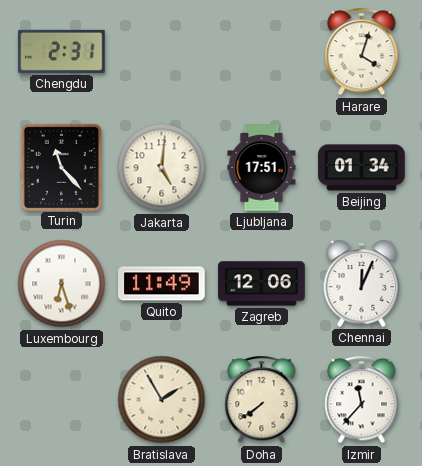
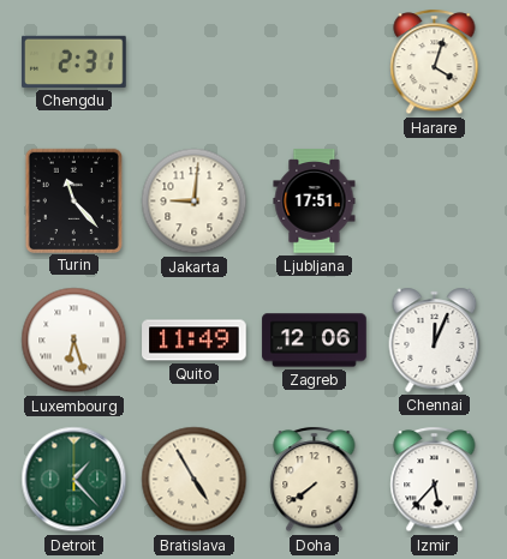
Jakarta: 5:01 -> 9:01 (195, 202)
Beijing: 01:34 -> none (362, 168)
Detroit: none -> 1:23 (74, 480)
Bratislava: 1:55 -> 4:55 (195, 480)
Izmir: 11:37 -> 5:37 (435, 480)
